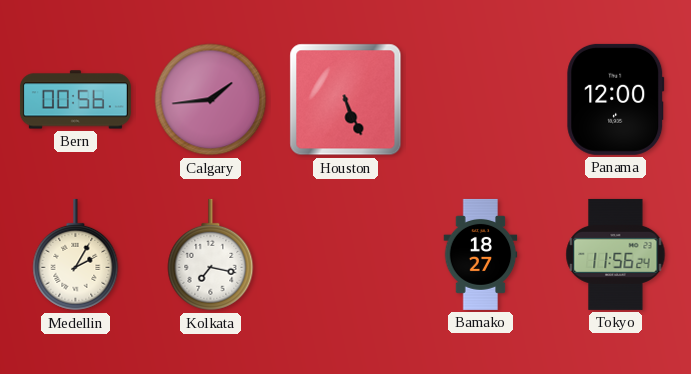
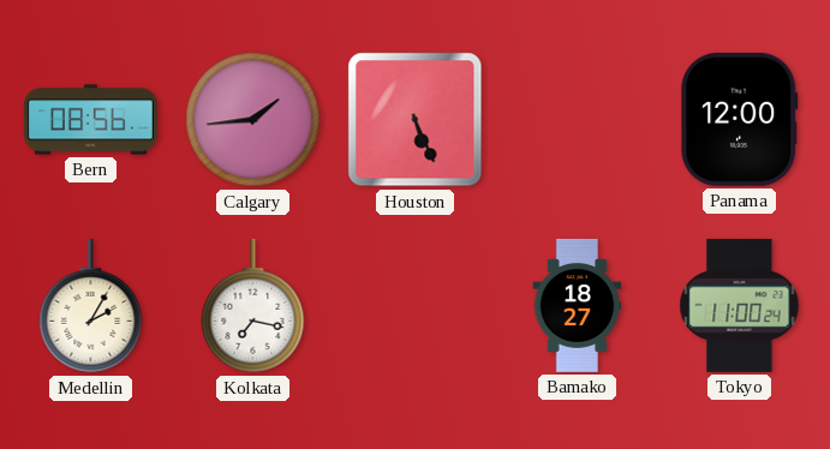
Bern: 00:56 -> 08:56 (90, 120)
Tokyo: 11:56 -> 11:00 (740, 305)
